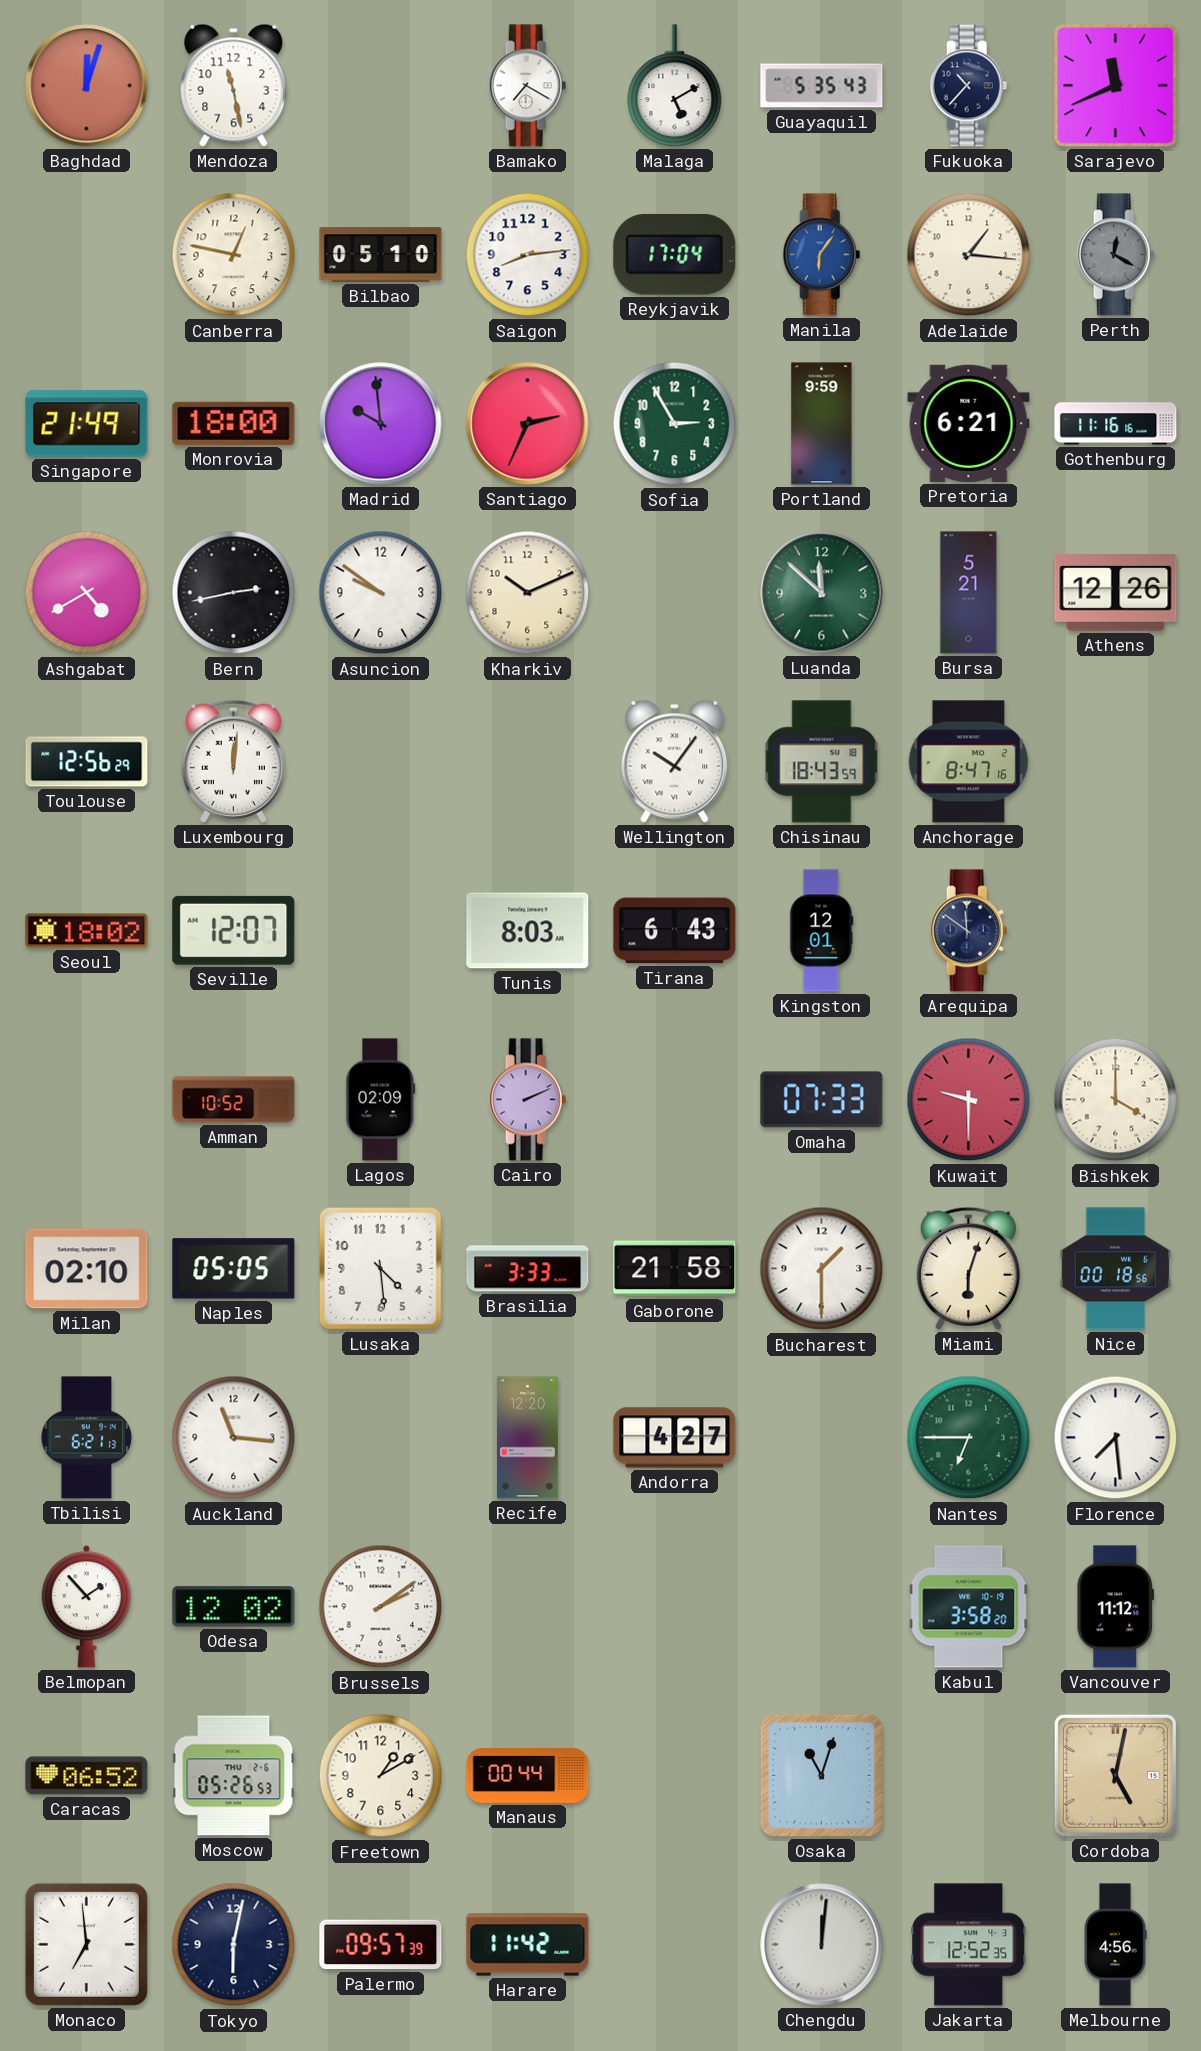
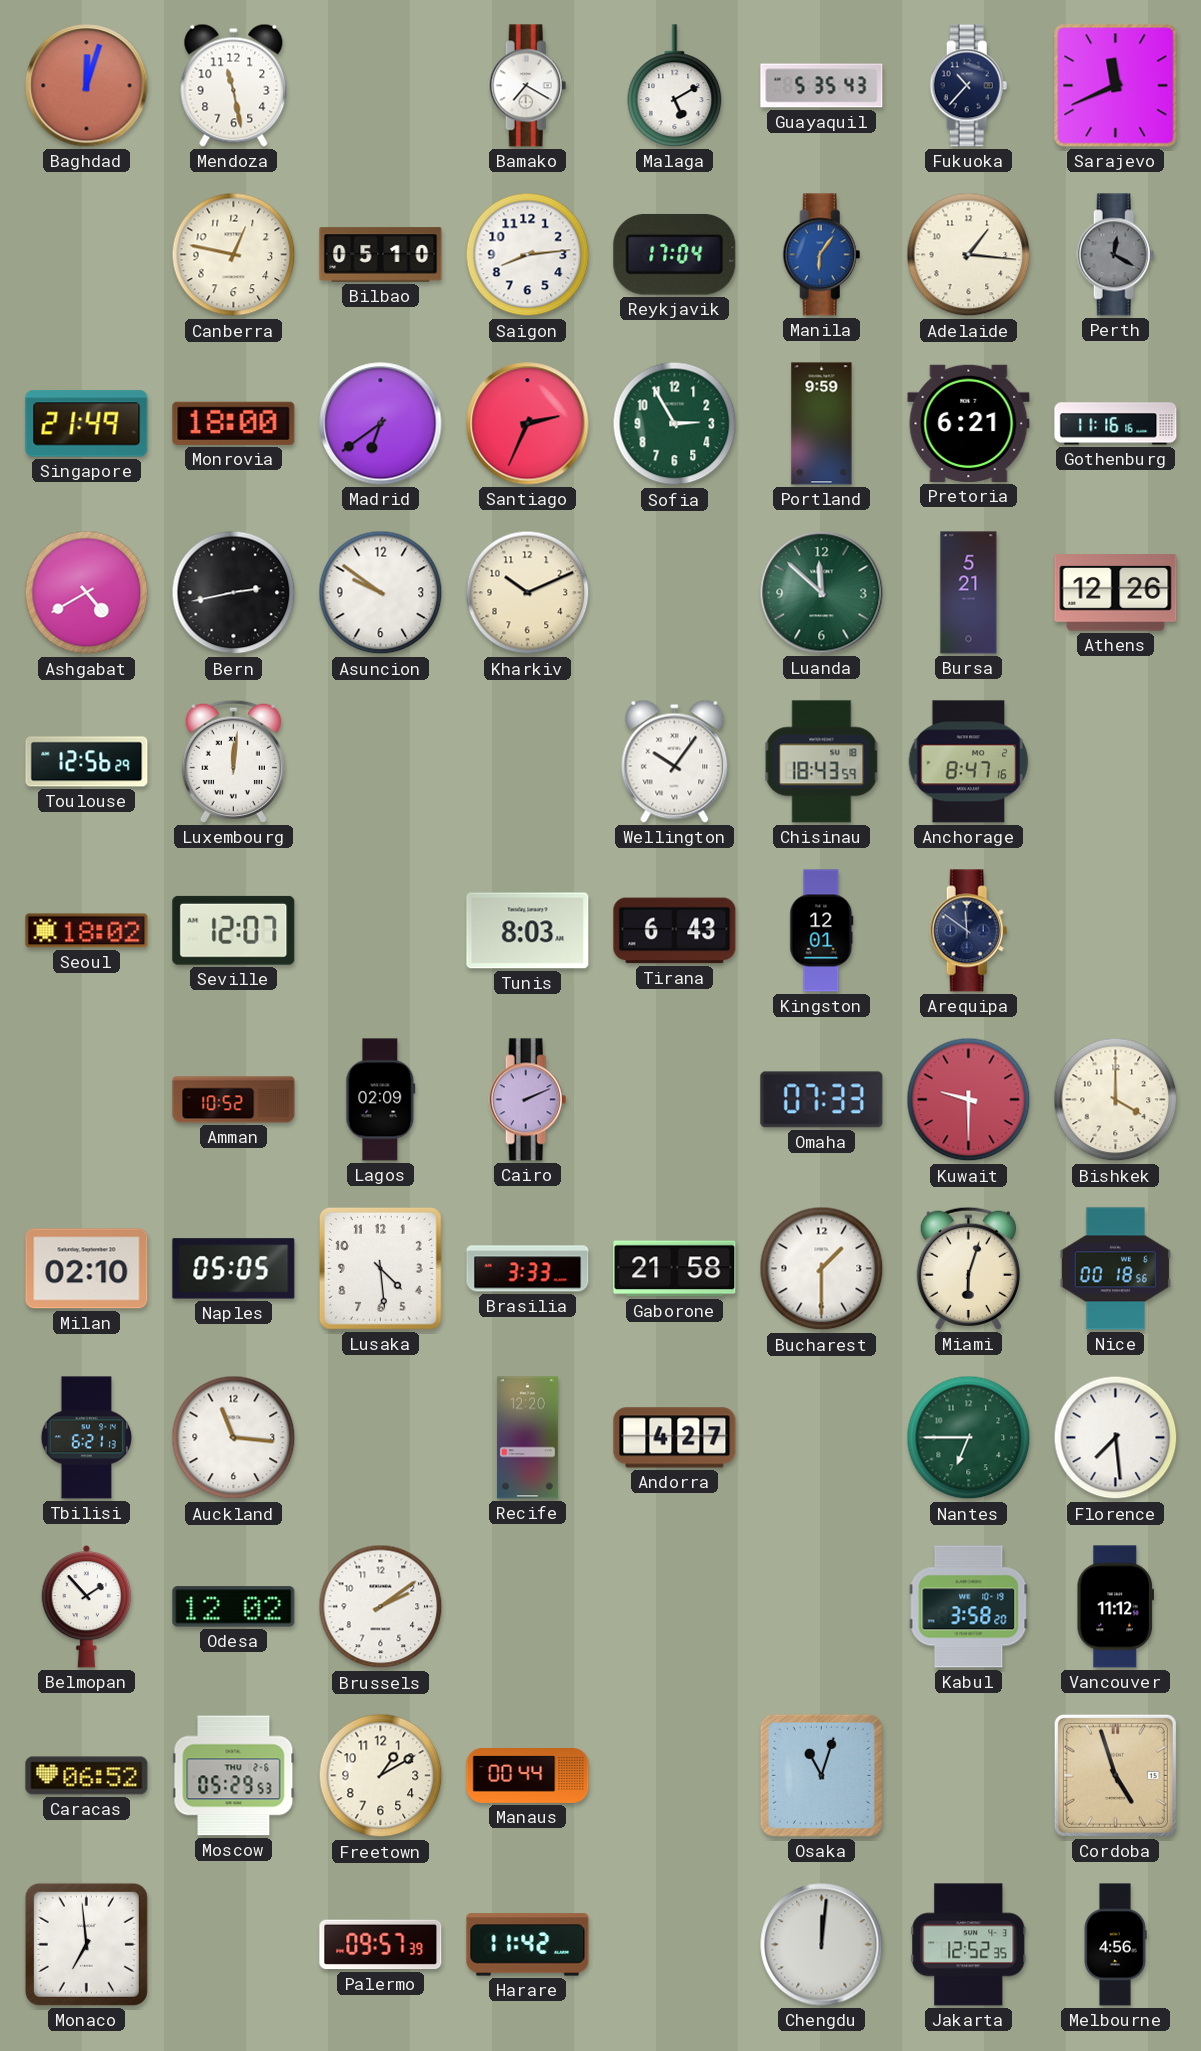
Madrid: 9:59 -> 6:39 (381, 424)
Moscow: 05:26 -> 05:29 (234, 1776)
Cordoba: 5:02 -> 4:57 (1115, 1775)
Tokyo: 6:02 -> none (234, 1945)
